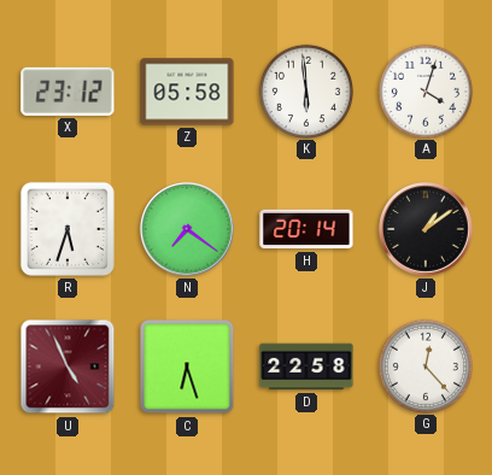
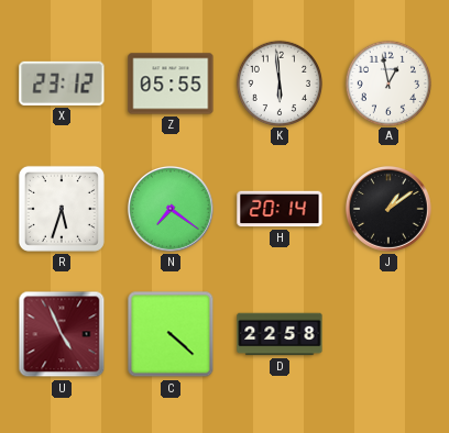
Z: 05:58 -> 05:55 (171, 84)
A: 4:03 -> 12:58 (387, 82)
C: 6:27 -> 4:22 (171, 334)
G: 12:23 -> none (424, 365)
